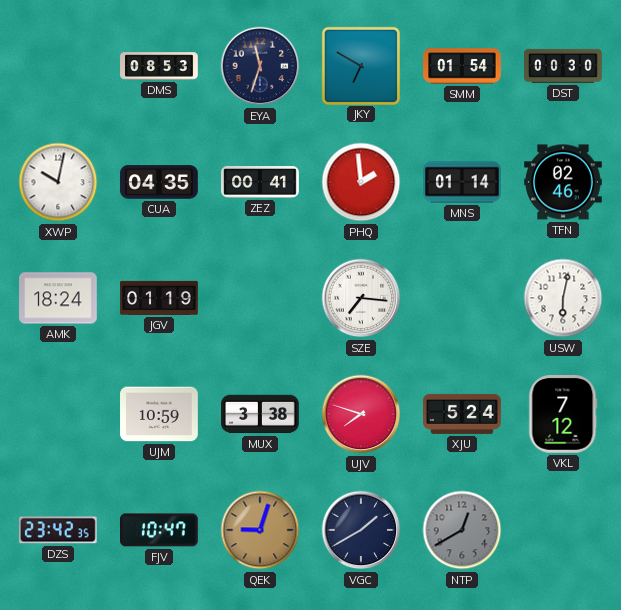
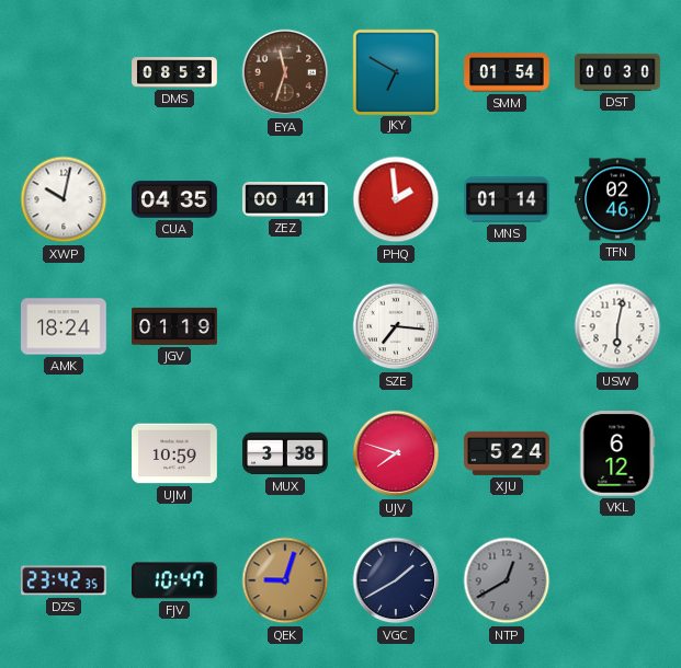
EYA dial: navy -> brown (285, 72)
VKL: 7:12 -> 6:12 (617, 454)
